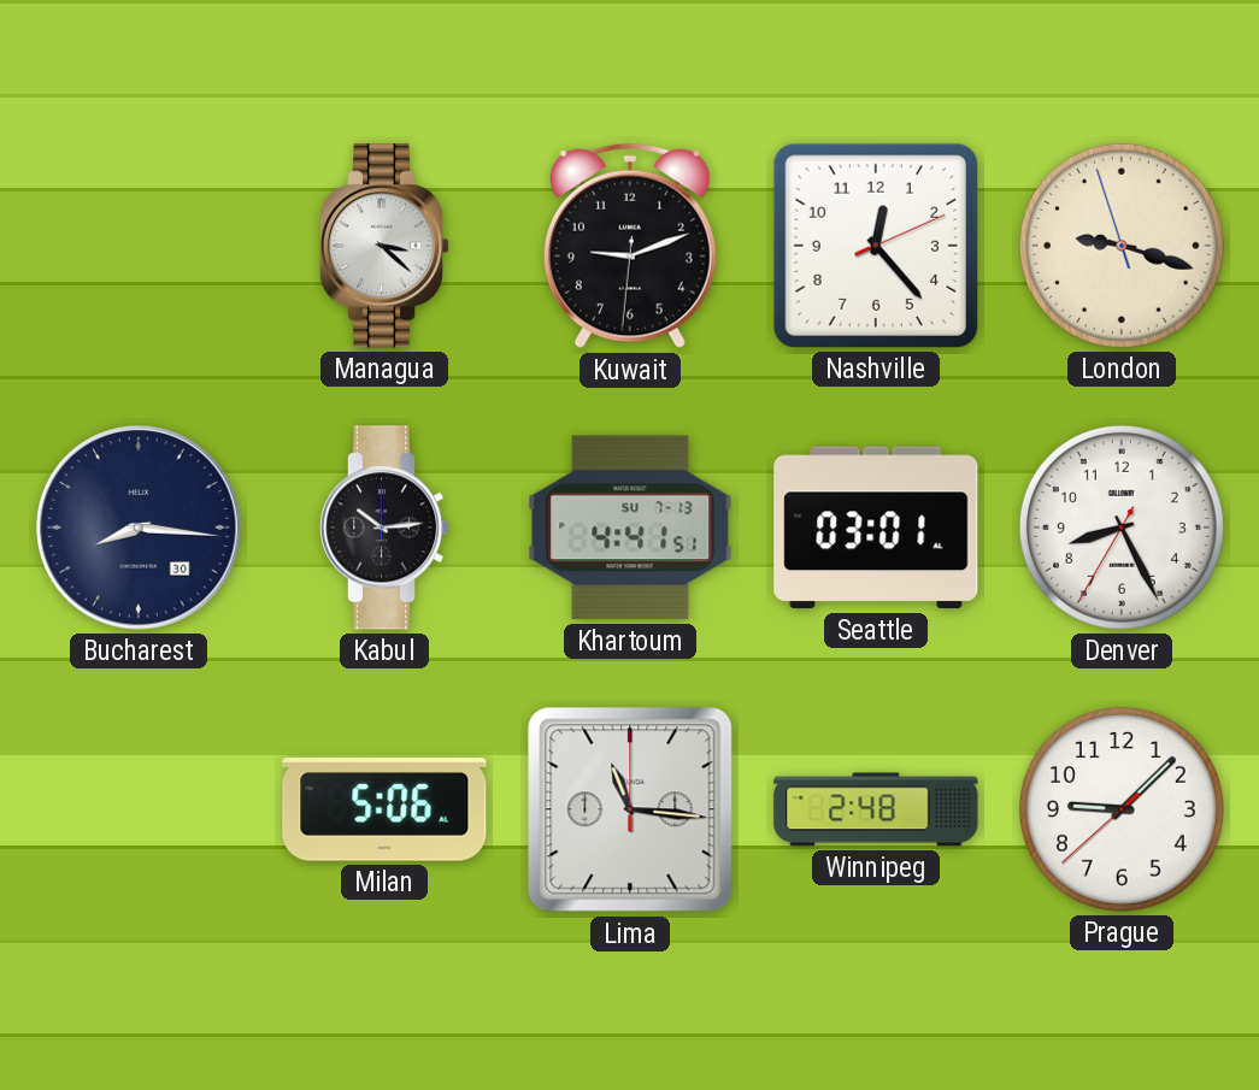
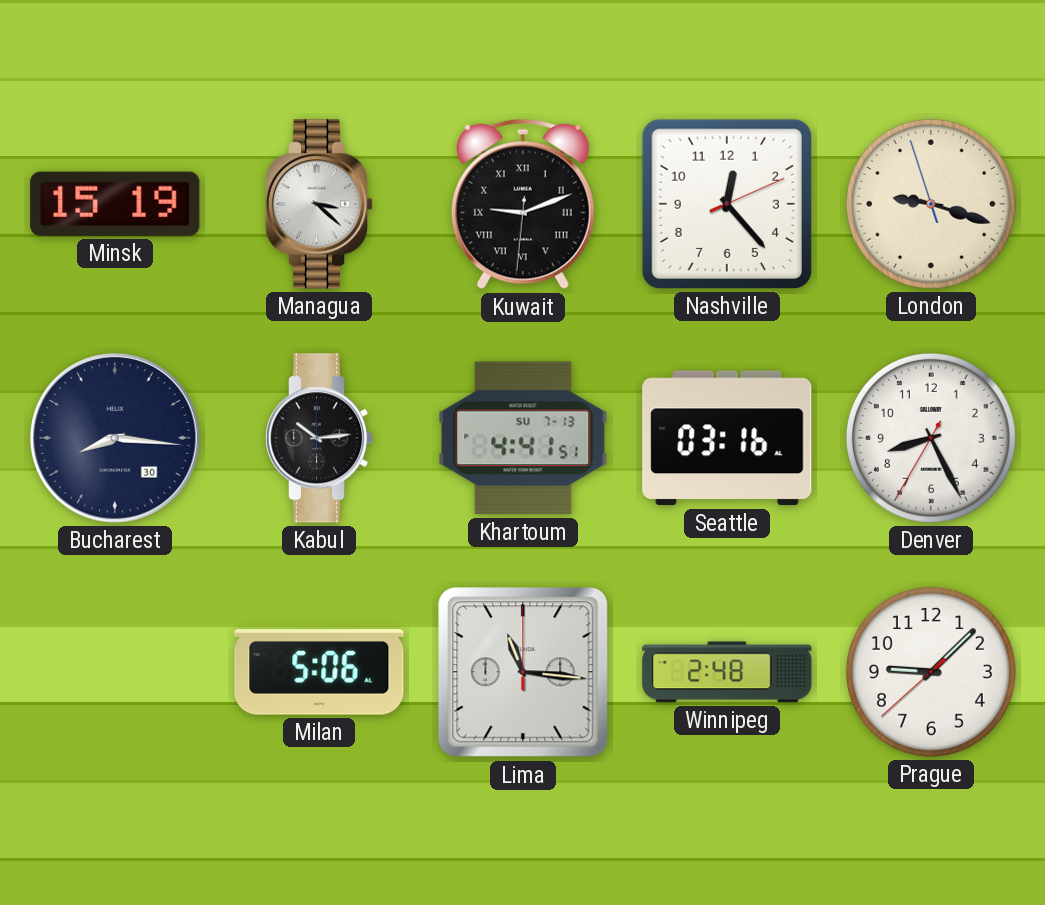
Minsk: none -> 15:19 (115, 204)
Kuwait numerals: Arabic -> Roman (523, 204)
Seattle: 03:01 -> 03:16 (727, 438)
